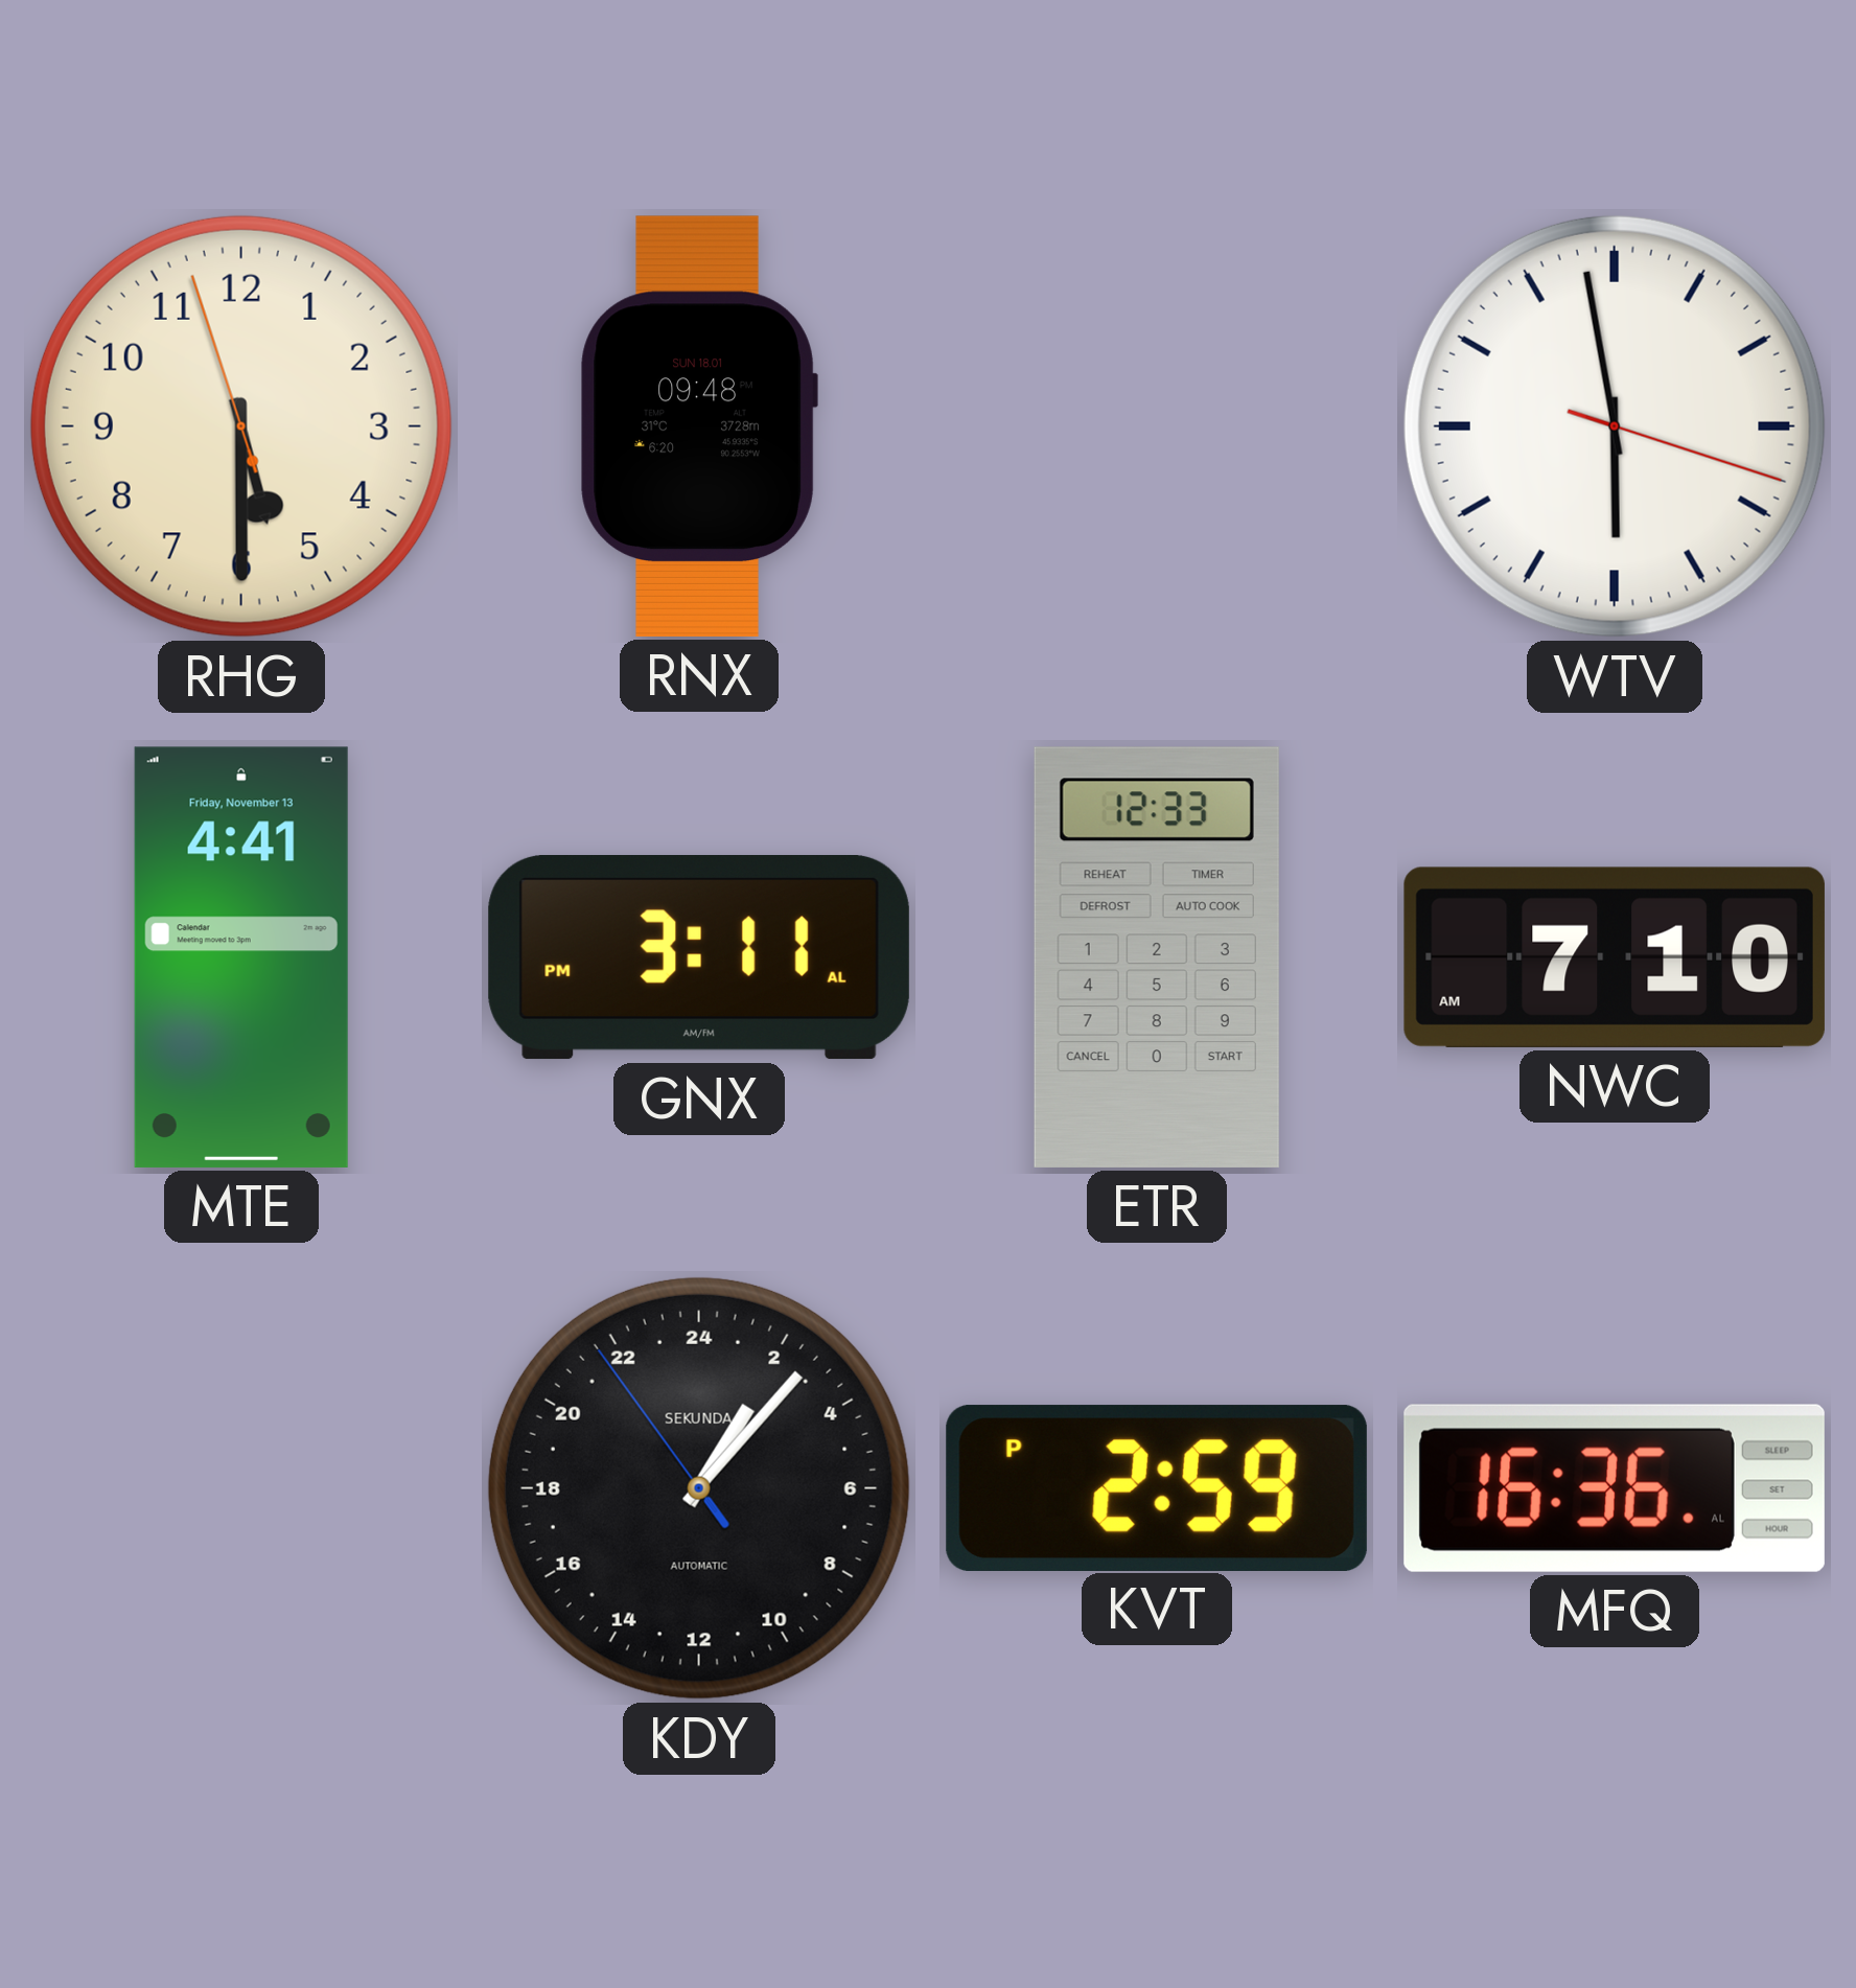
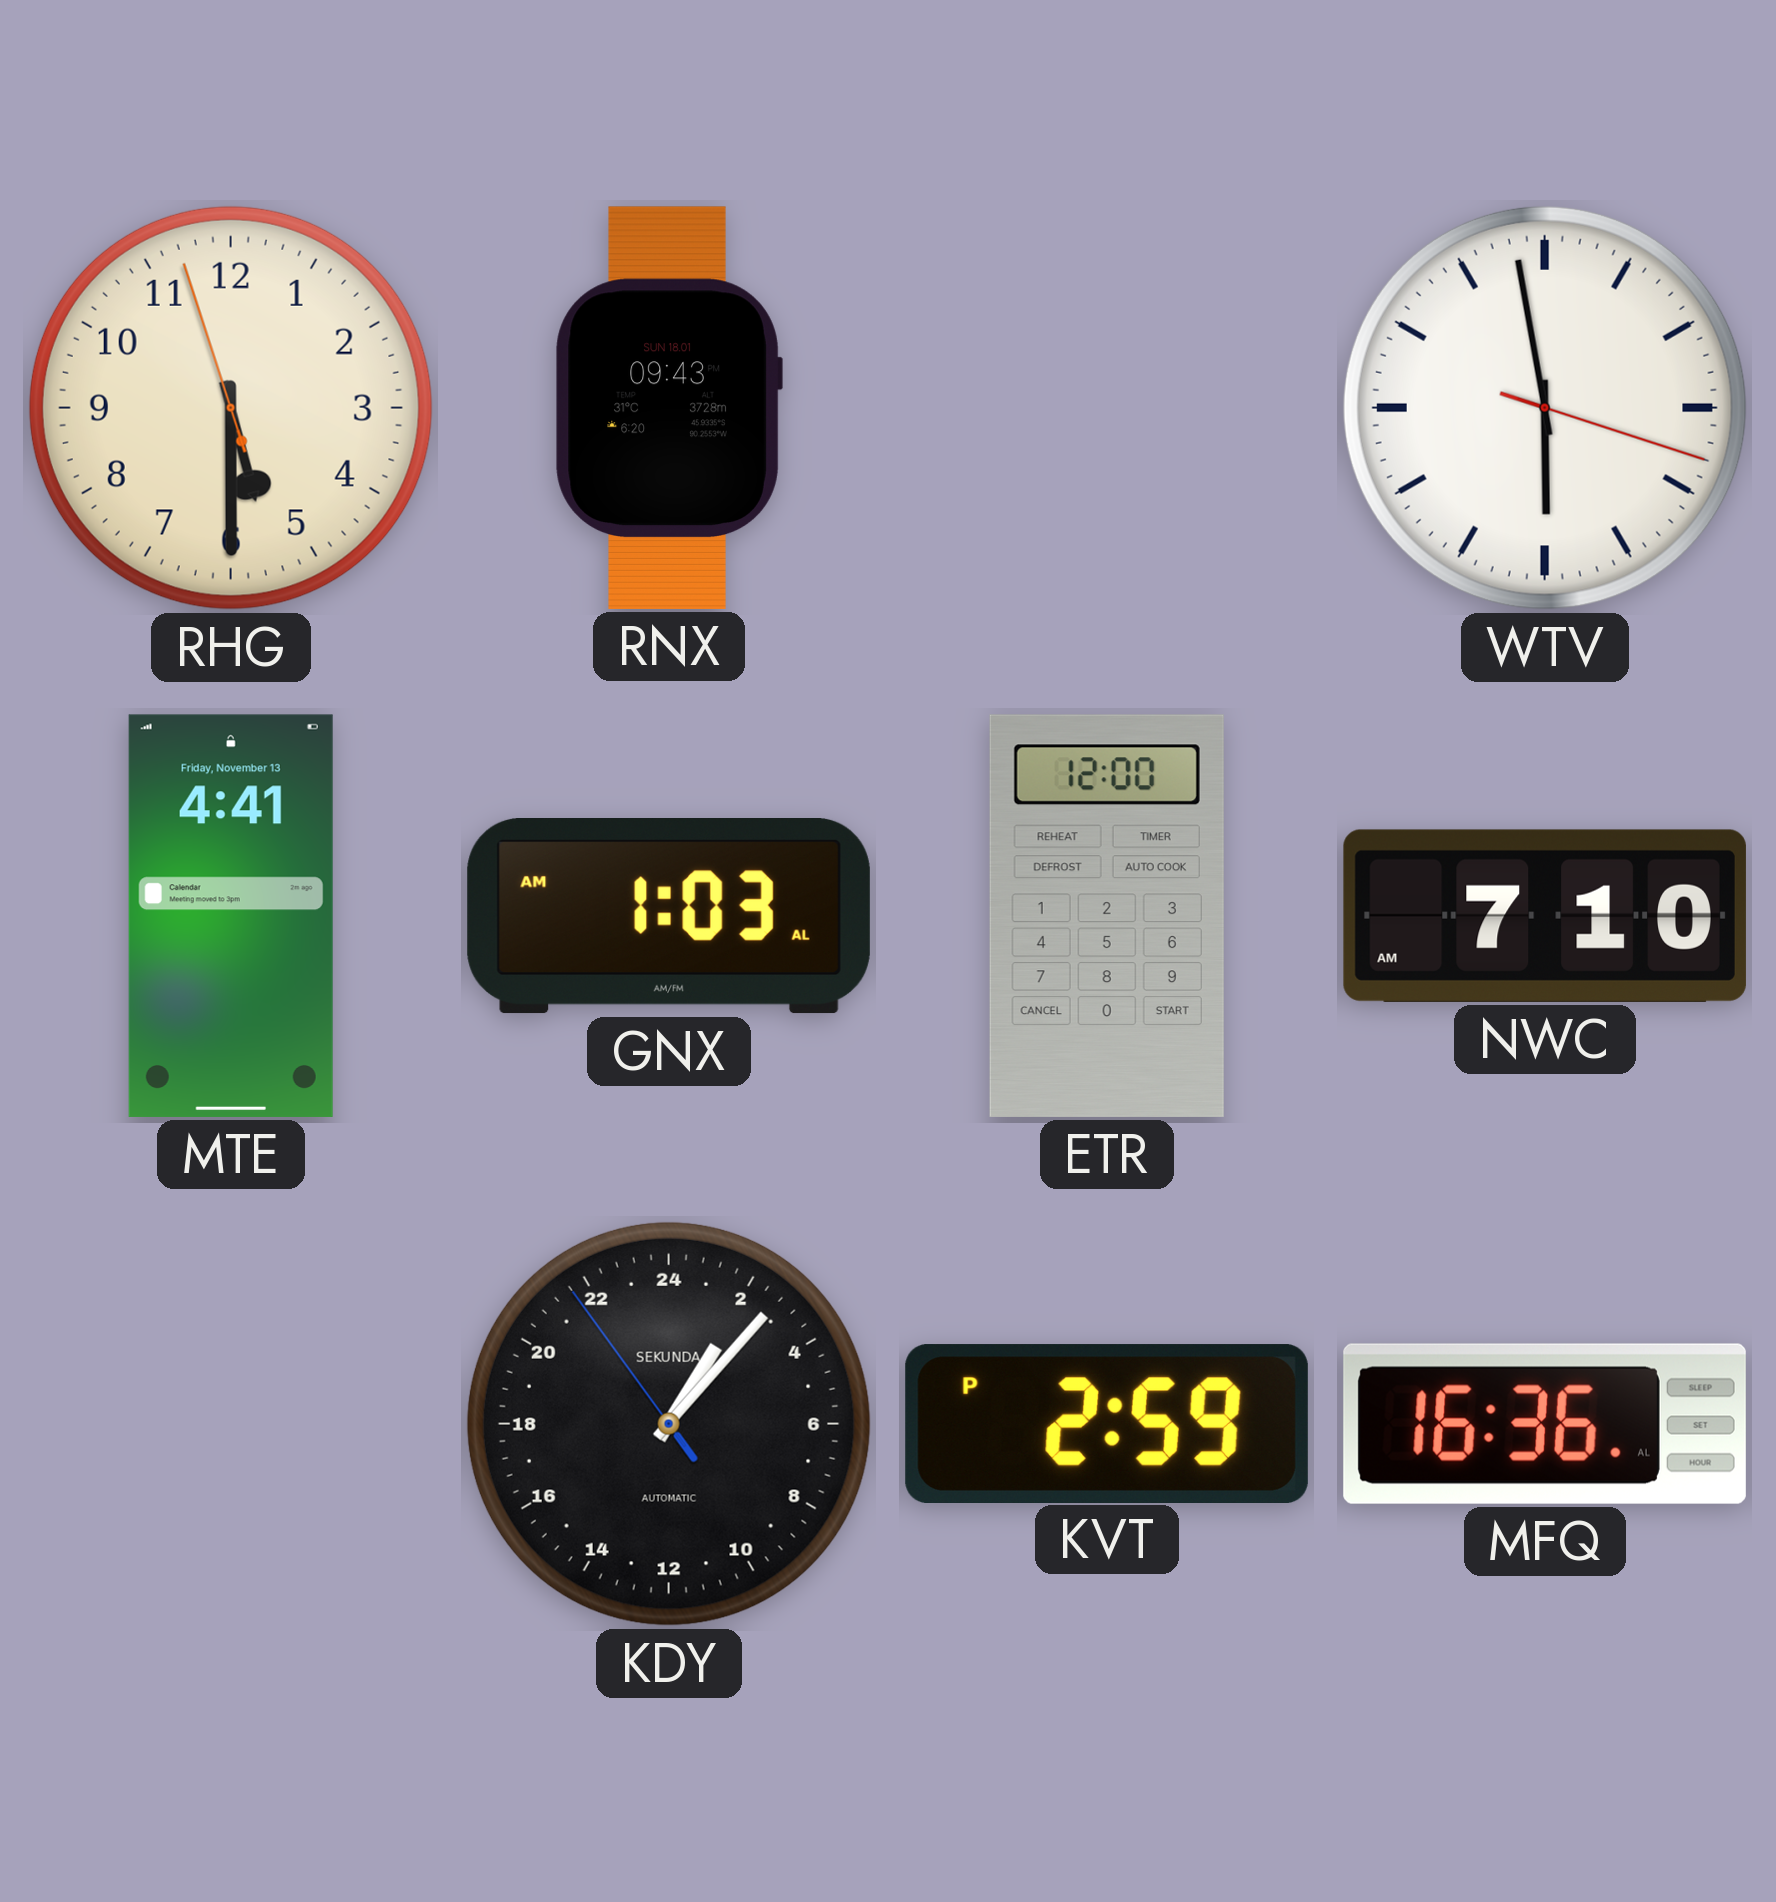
RNX: 09:48 -> 09:43 (669, 408)
GNX: 3:11 -> 1:03 (669, 916)
ETR: 12:33 -> 12:00 (1107, 916)
